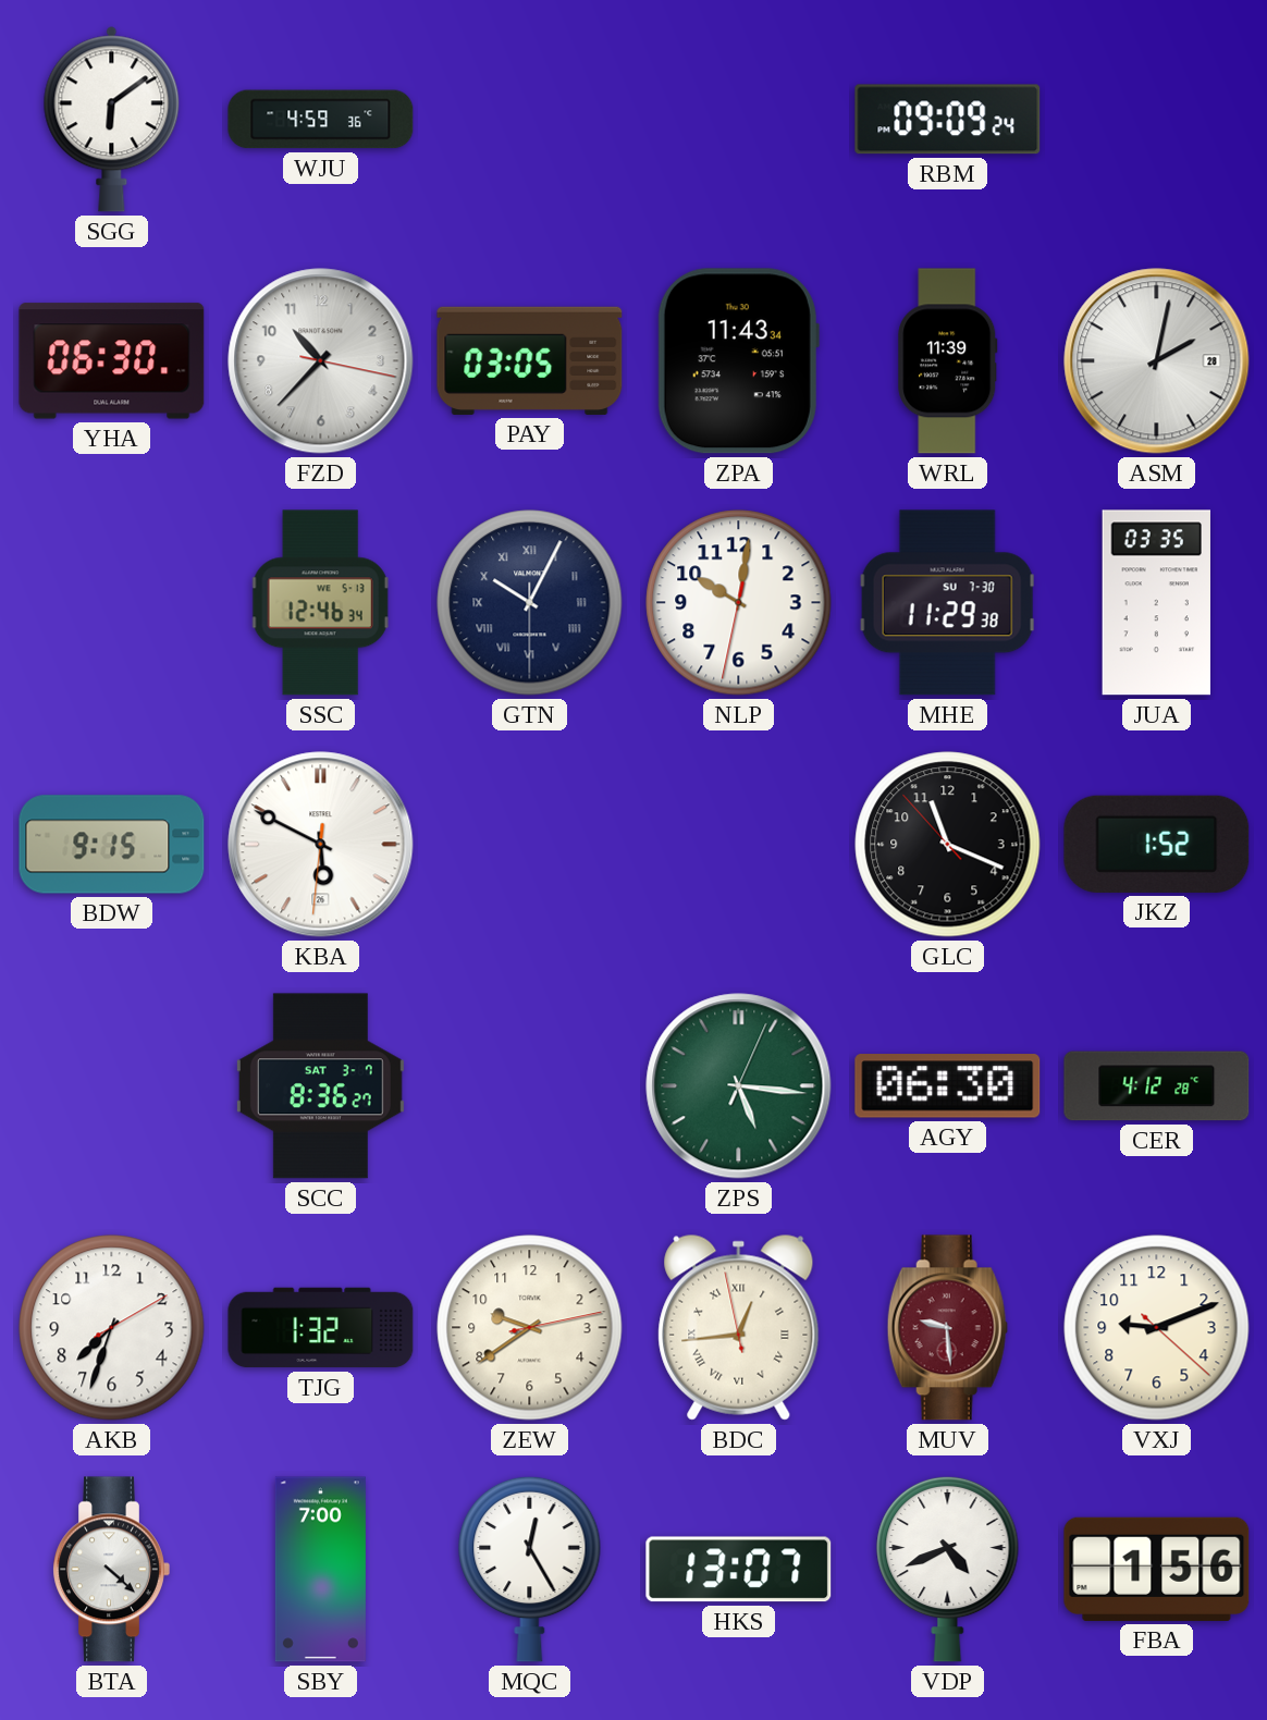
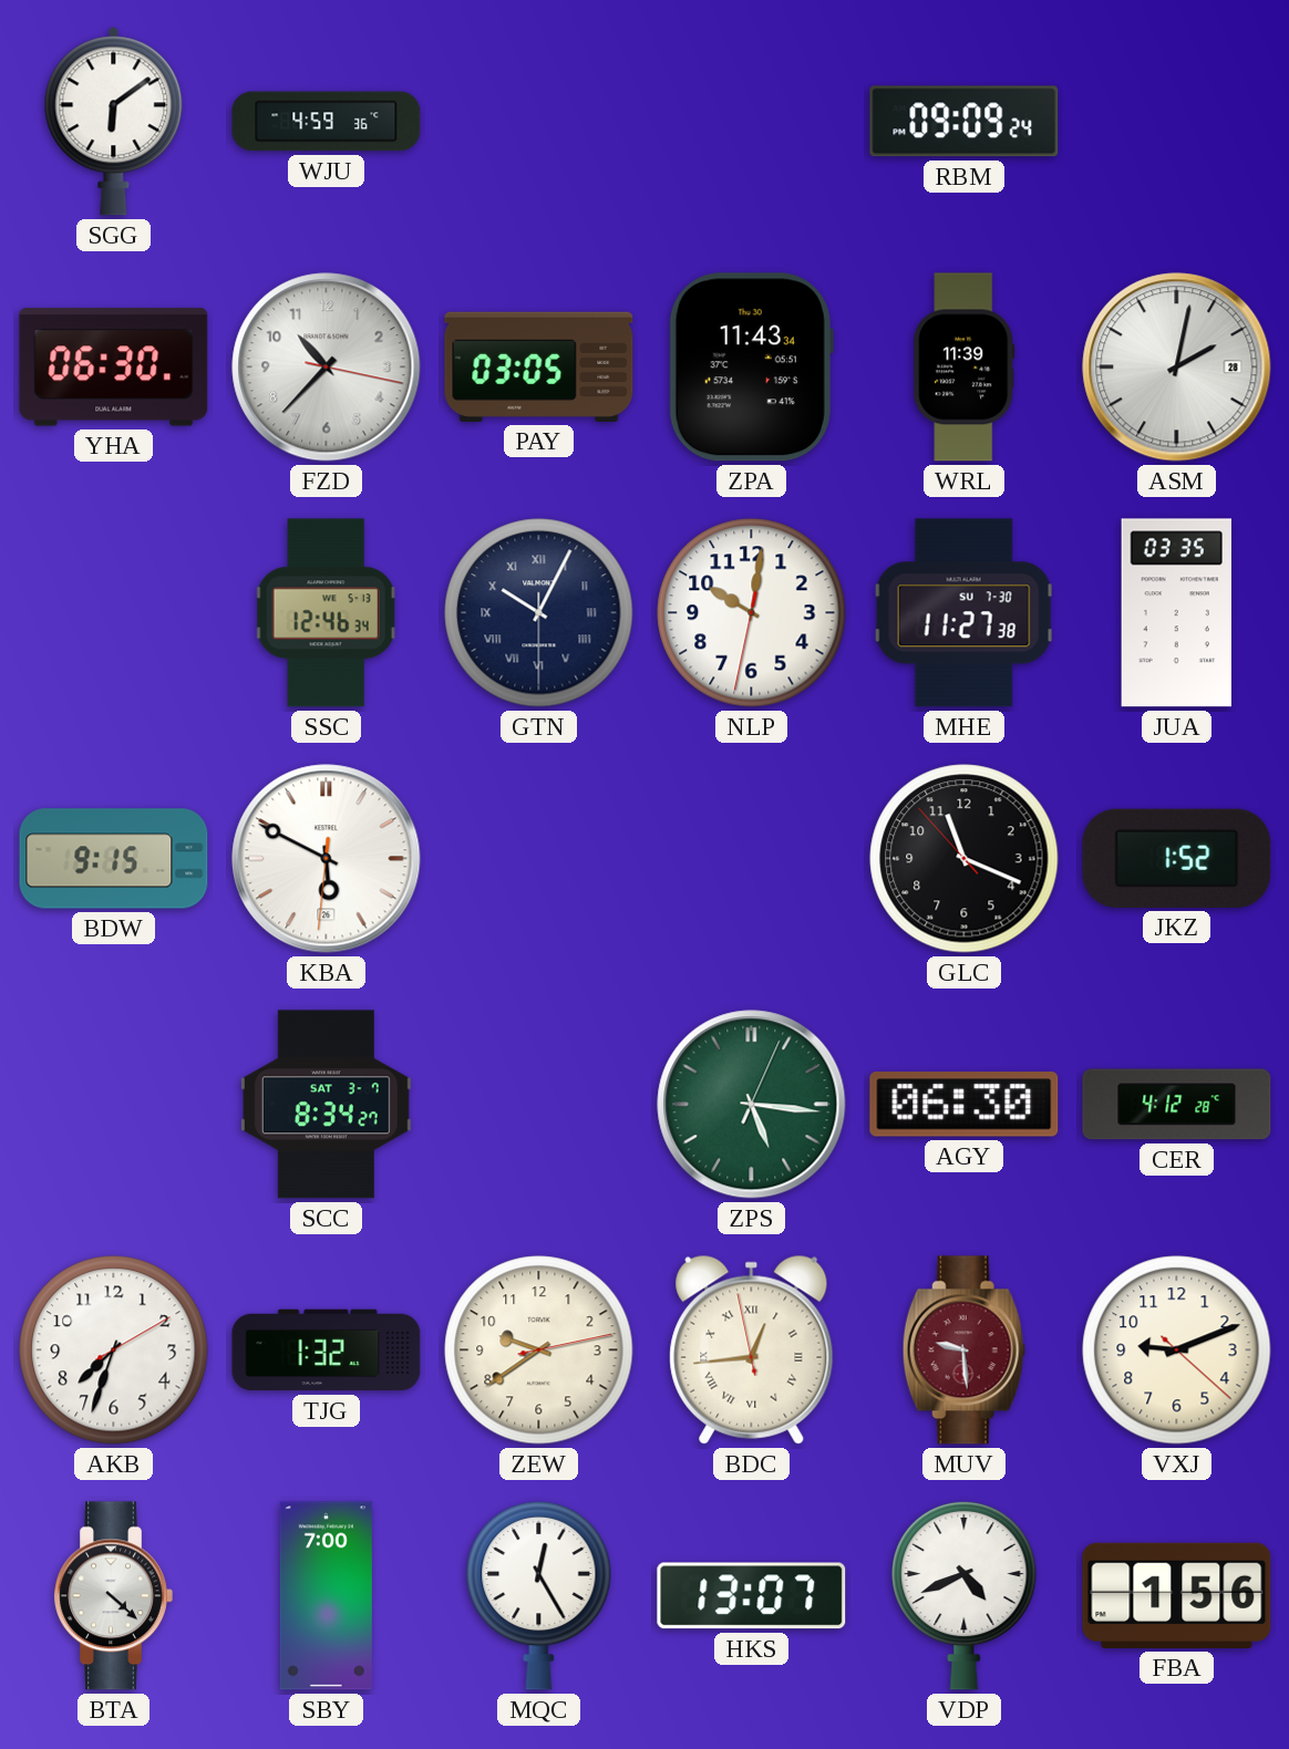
MHE: 11:29 -> 11:27 (965, 613)
SCC: 8:36 -> 8:34 (326, 1105)
